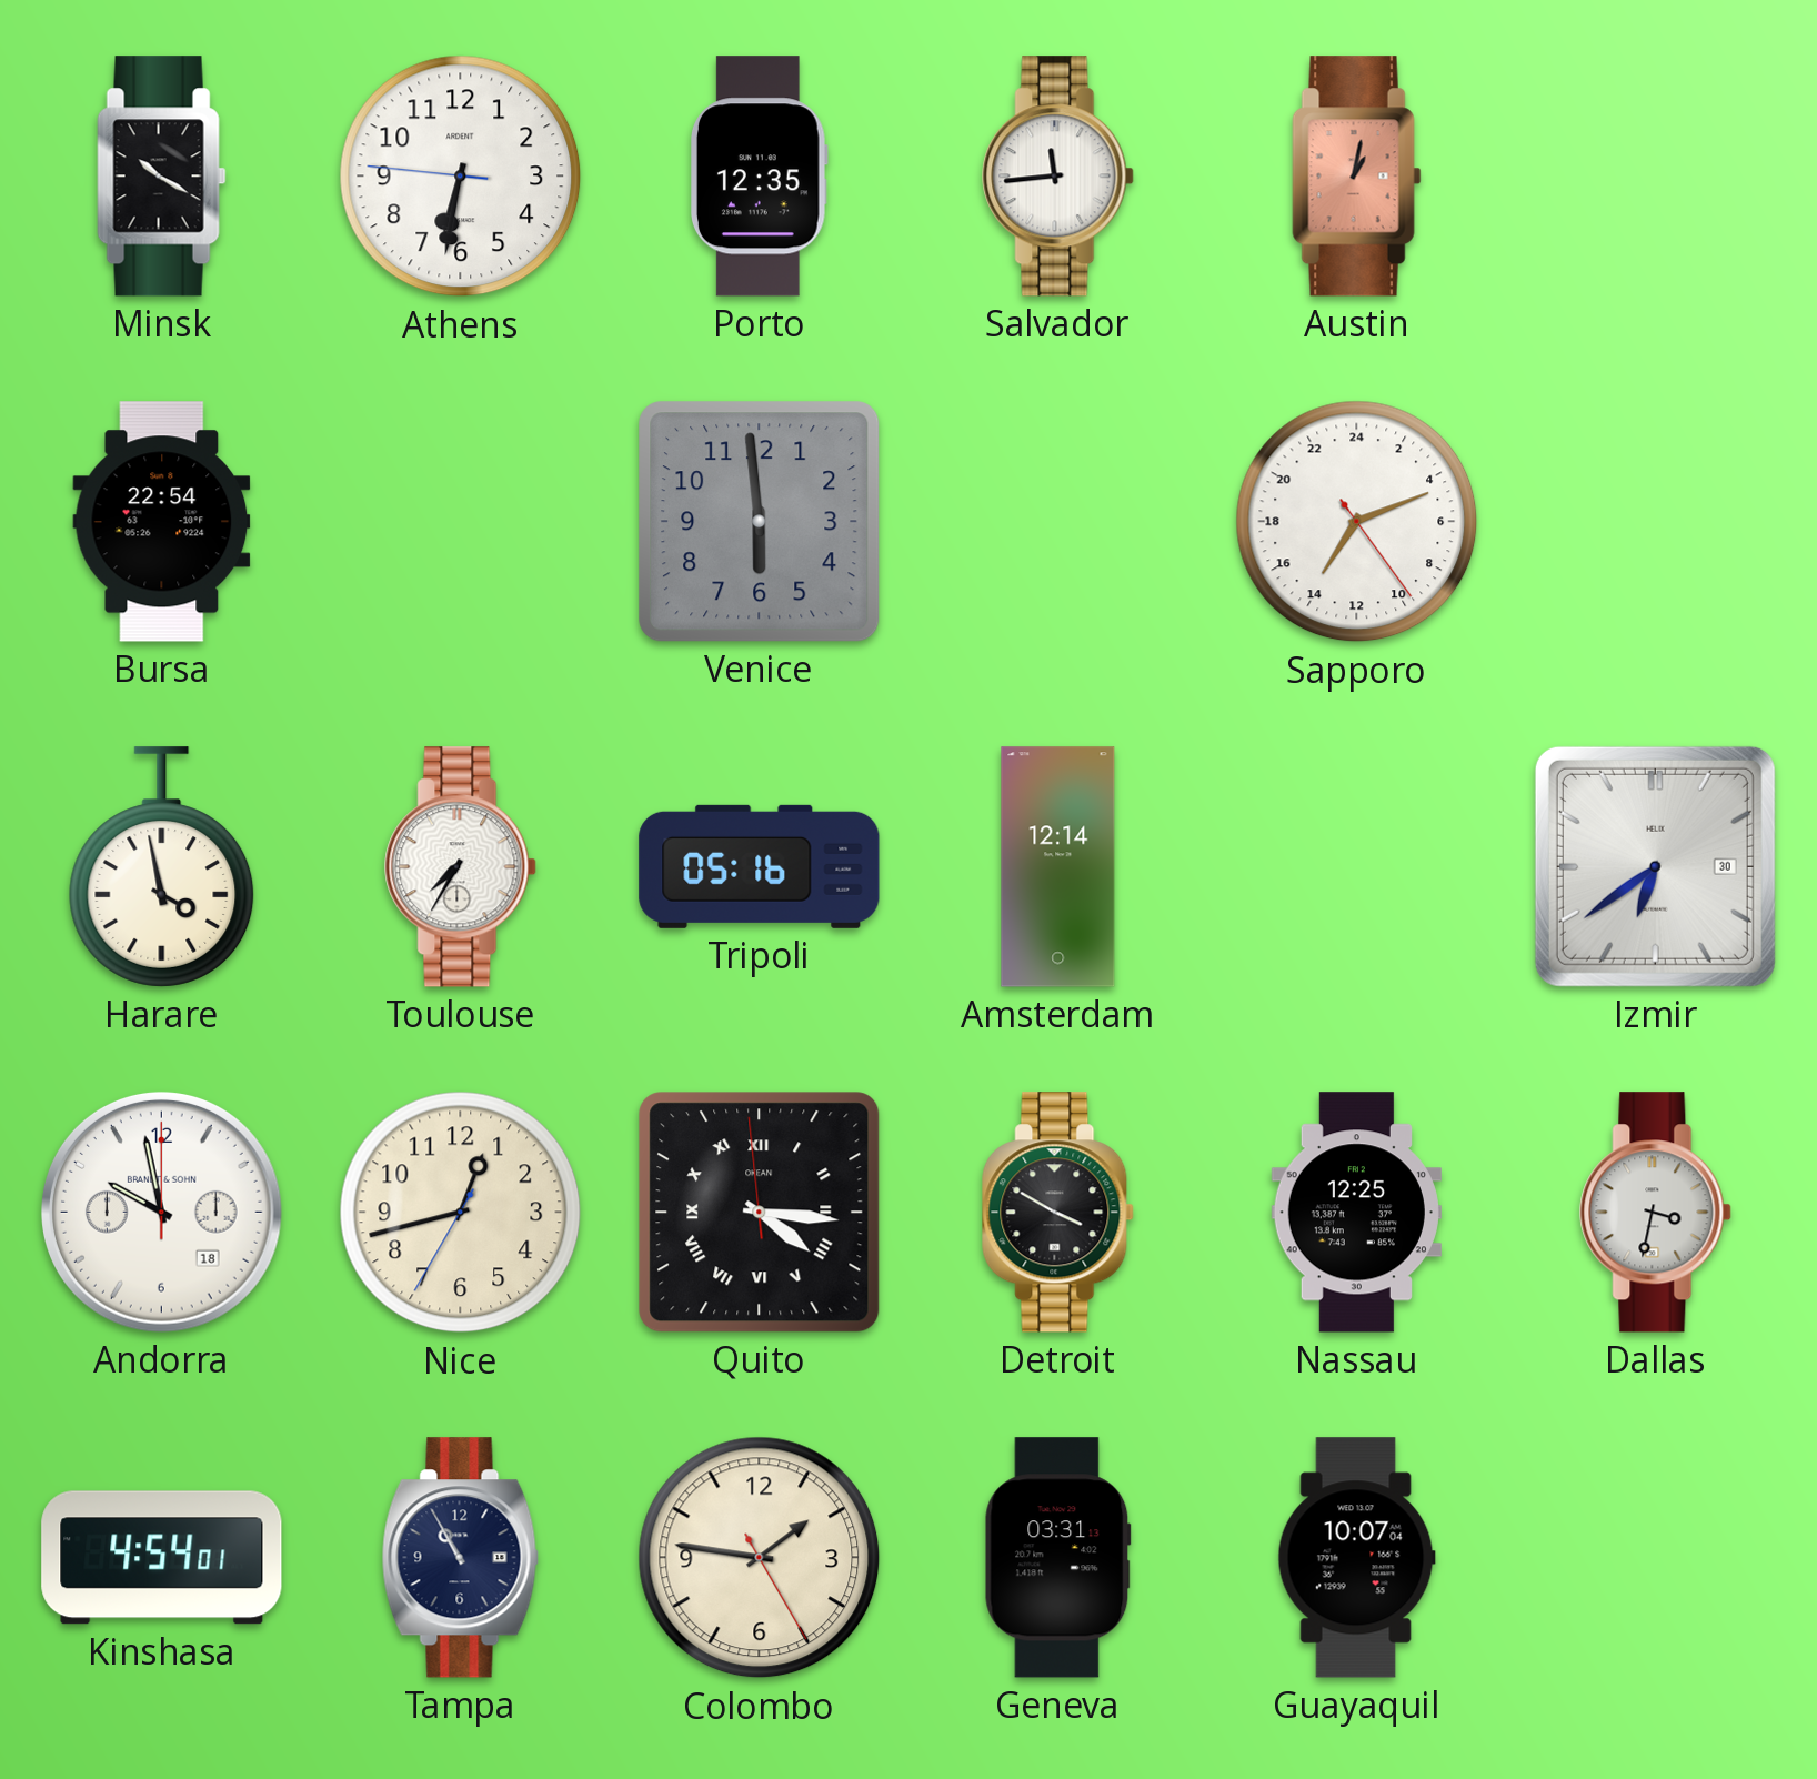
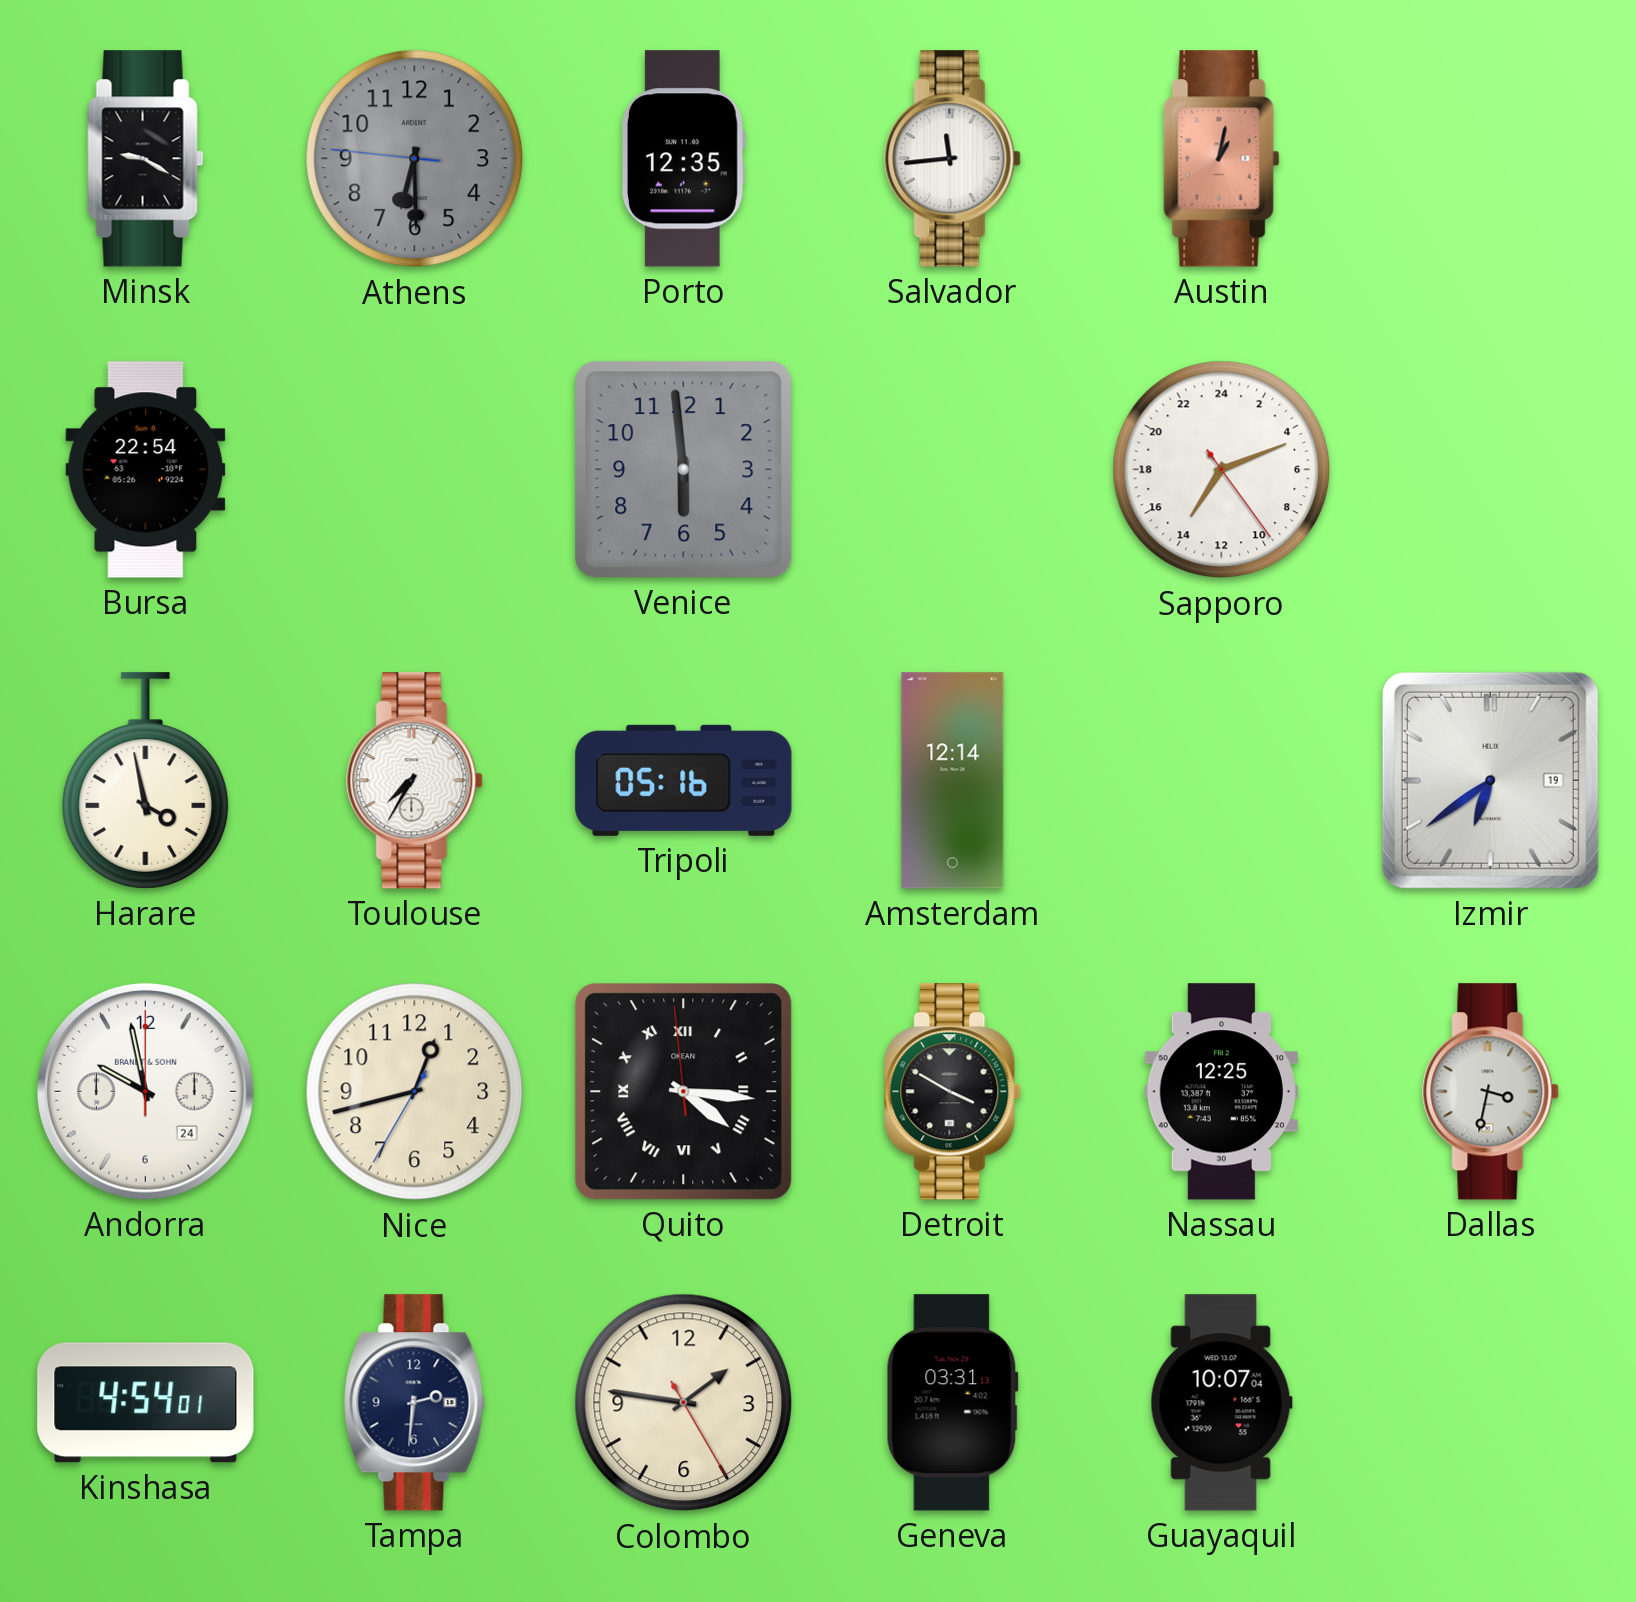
Minsk: 10:20 -> 9:20 (146, 159)
Athens: 6:31 -> 6:29 (415, 159)
Athens dial: white -> grey (415, 159)
Izmir date: 30 -> 19 (1490, 780)
Andorra date: 18 -> 24 (145, 1091)
Tampa: 10:55 -> 2:31 (414, 1403)
